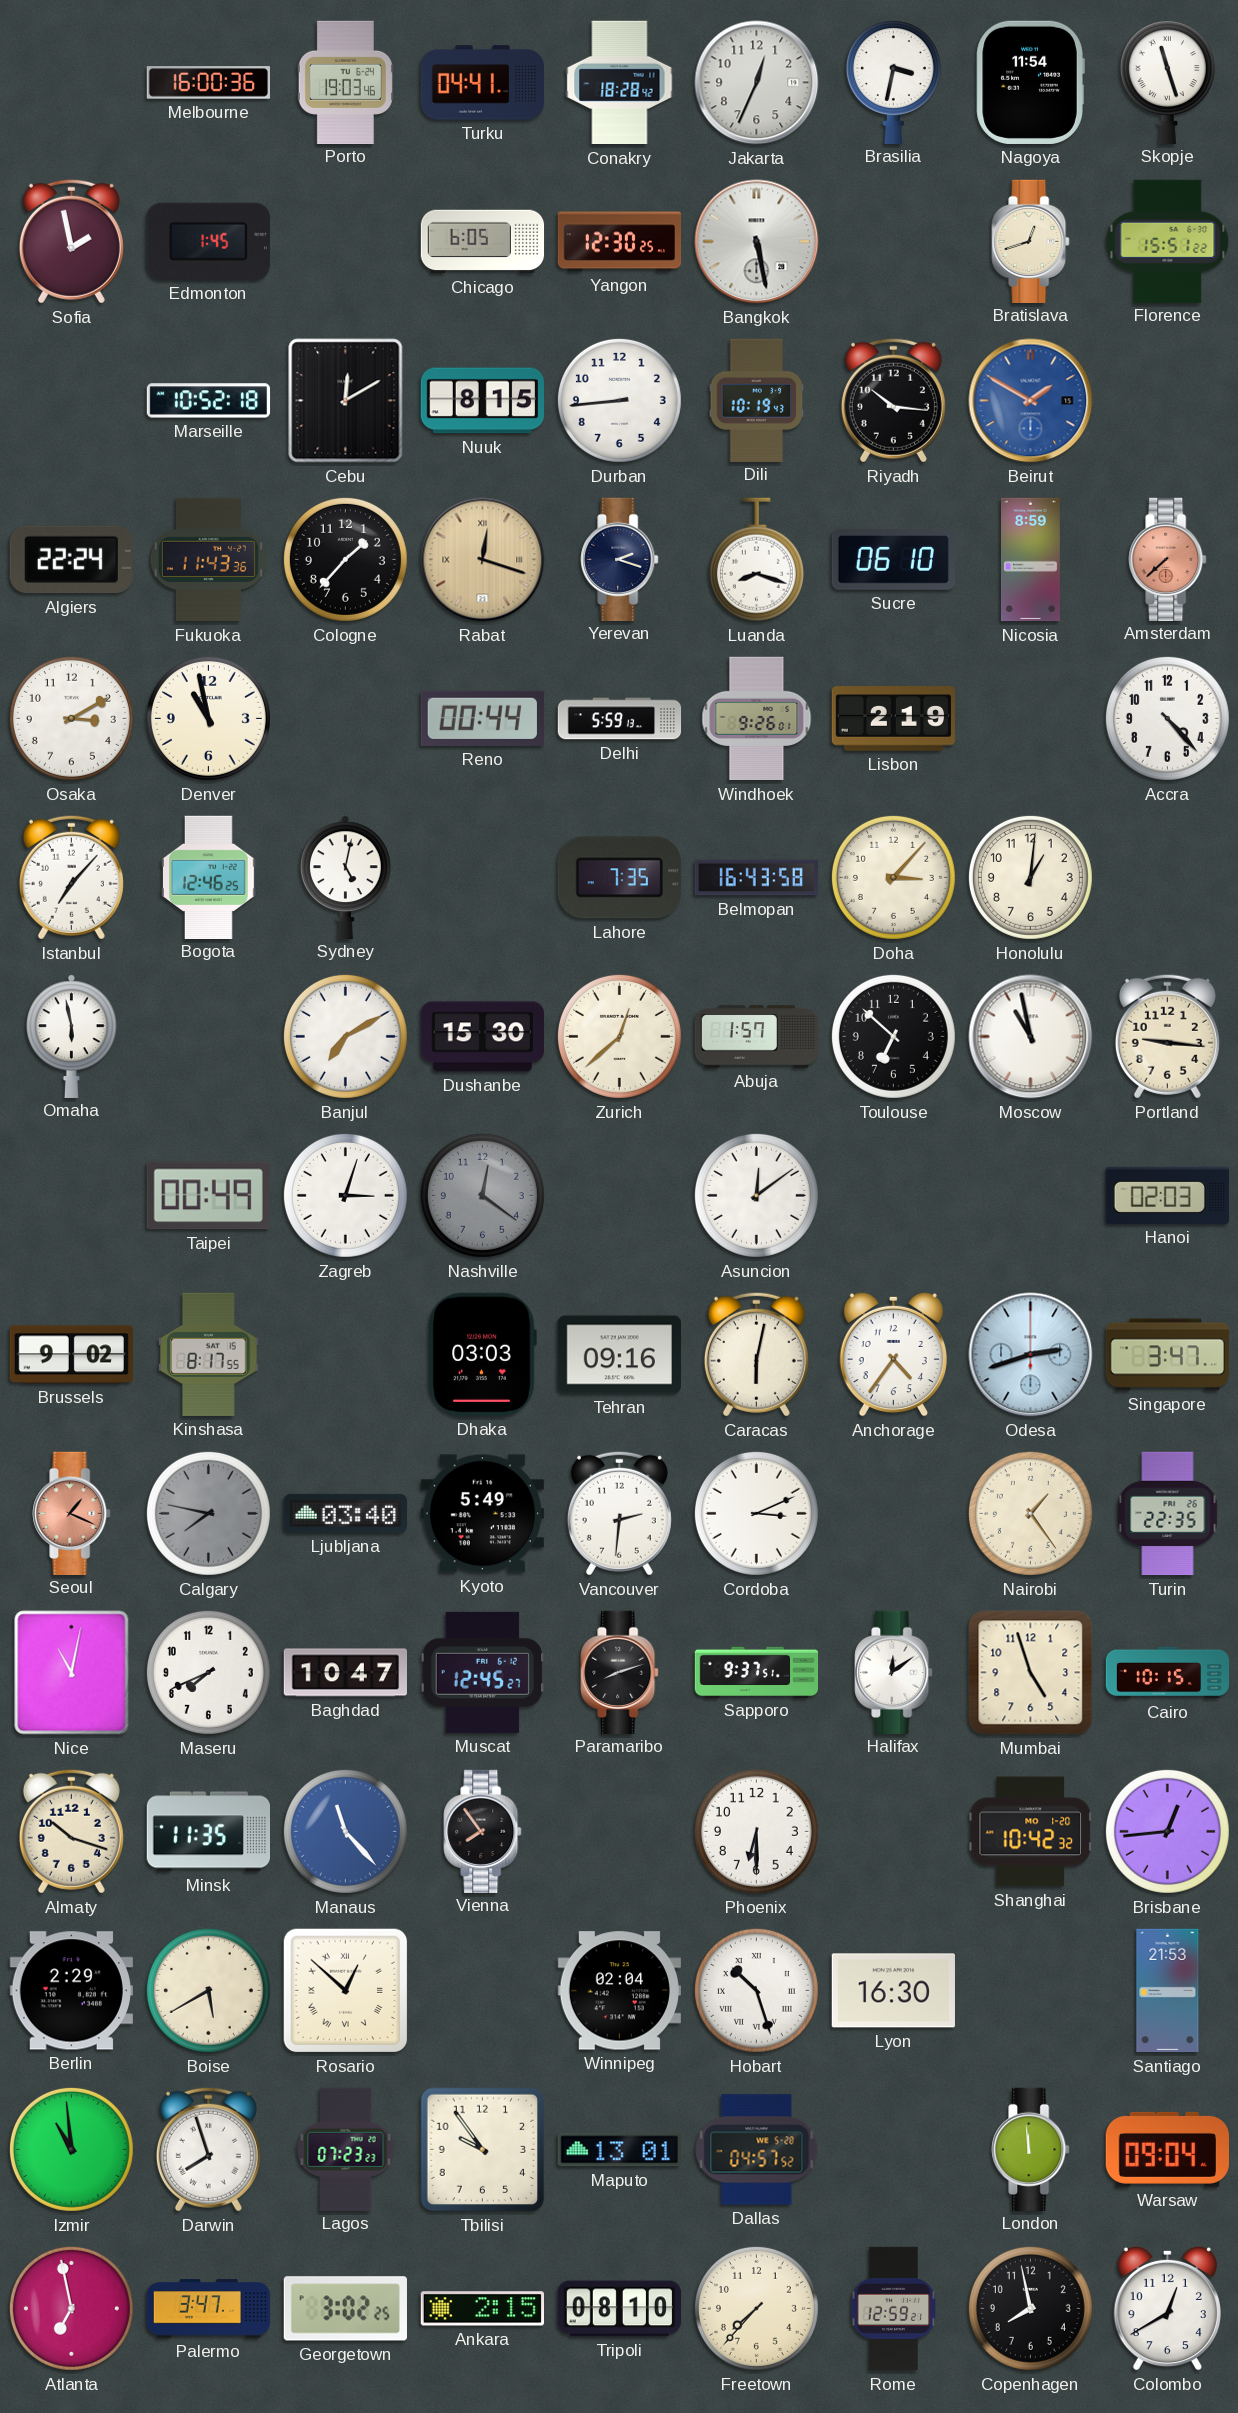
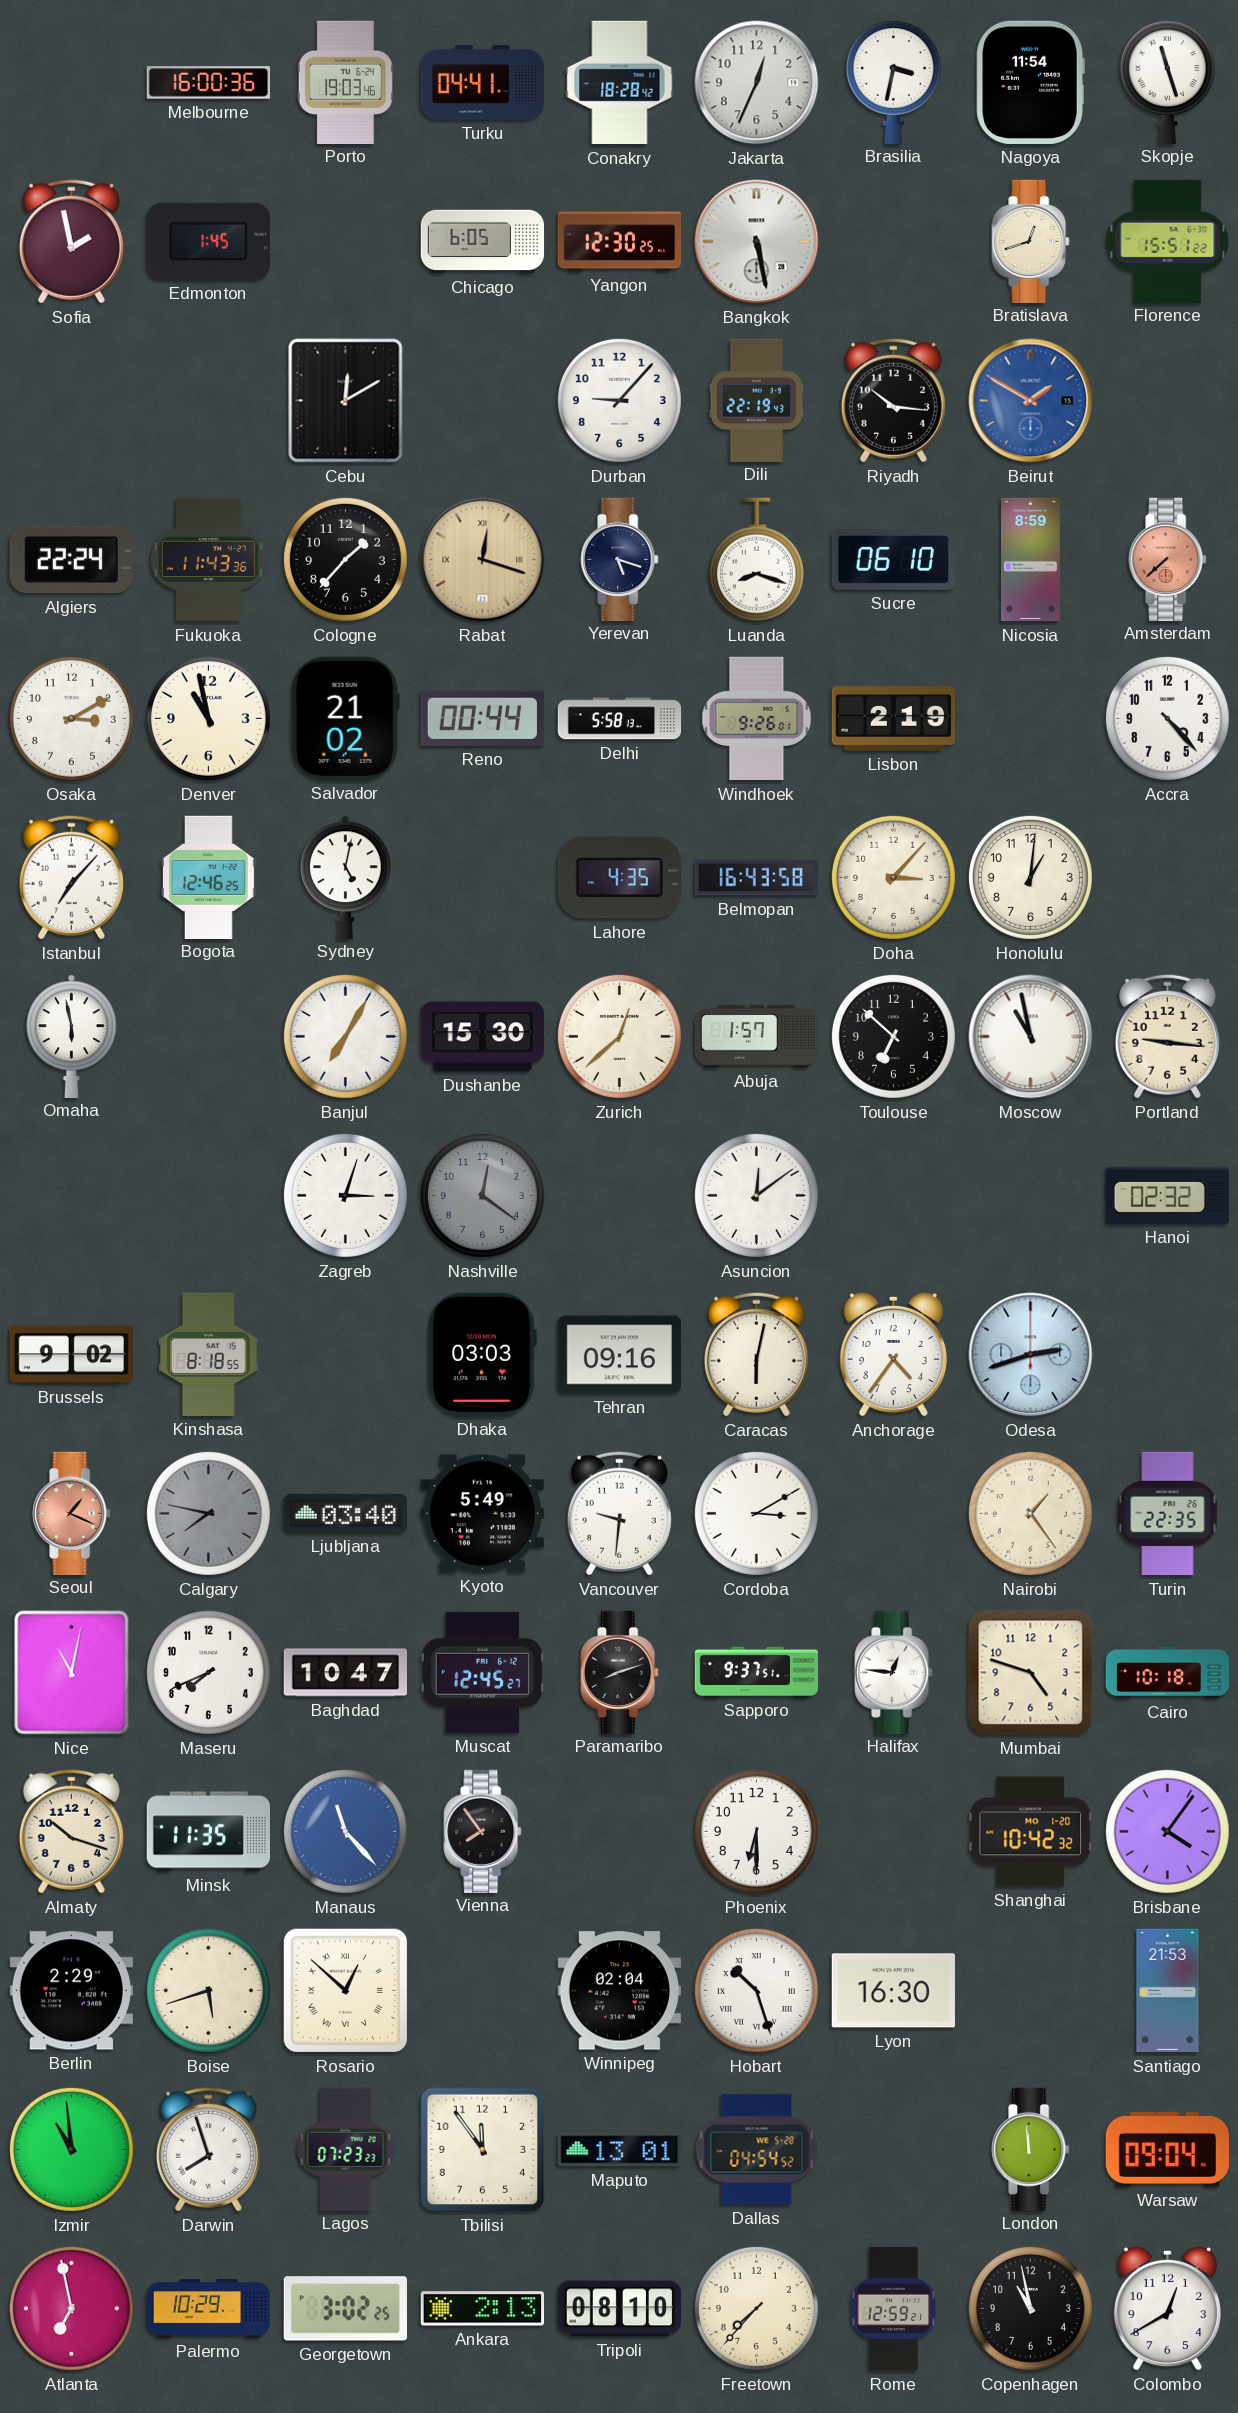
Marseille: 10:52 -> none (209, 401)
Nuuk: 8:15 -> none (482, 401)
Durban: 8:44 -> 9:07 (619, 400)
Dili: 10:19 -> 22:19 (757, 400)
Yerevan: 2:18 -> 5:18 (620, 559)
Salvador: none -> 21:02 (345, 718)
Delhi: 5:59 -> 5:58 (620, 719)
Lahore: 7:35 -> 4:35 (619, 878)
Banjul: 7:10 -> 7:05 (345, 1036)
Taipei: 00:49 -> none (208, 1196)
Hanoi: 02:03 -> 02:32 (1167, 1195)
Kinshasa: 8:17 -> 8:18 (209, 1354)
Singapore: 3:47 -> none (1168, 1355)
Vancouver: 2:31 -> 9:31 (619, 1513)
Cordoba: 3:11 -> 3:10 (756, 1513)
Halifax: 12:09 -> 12:46 (894, 1672)
Mumbai: 4:57 -> 4:48 (1031, 1673)
Cairo: 10:15 -> 10:18 (1168, 1673)
Brisbane: 12:44 -> 4:06 (1167, 1831)
Boise: 5:40 -> 5:42 (208, 1990)
Tbilisi: 9:54 -> 11:54 (483, 2150)
Dallas: 04:57 -> 04:54 (757, 2150)
Palermo: 3:47 -> 10:29 (209, 2309)
Ankara: 2:15 -> 2:13 (482, 2309)
Copenhagen: 7:58 -> 10:58 (1030, 2308)
